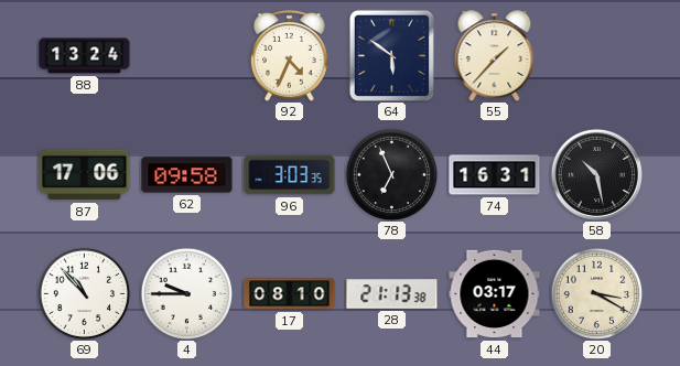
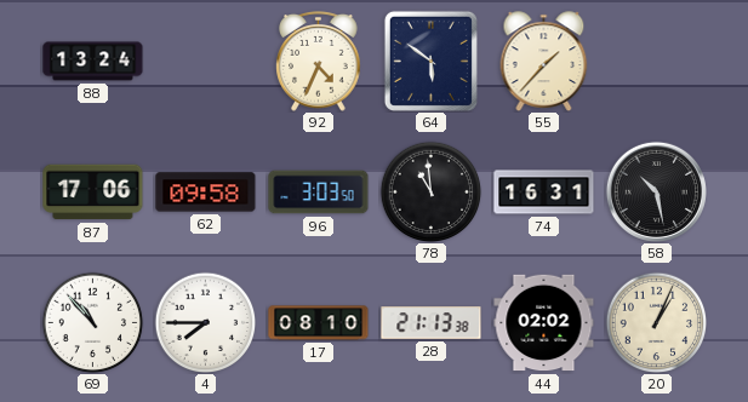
96: 3:03:35 -> 3:03:50 (319, 193)
78: 6:56 -> 10:59 (430, 191)
4: 9:45 -> 7:45 (205, 322)
44: 03:17 -> 02:02 (544, 323)
20: 3:20 -> 1:04 (656, 322)
